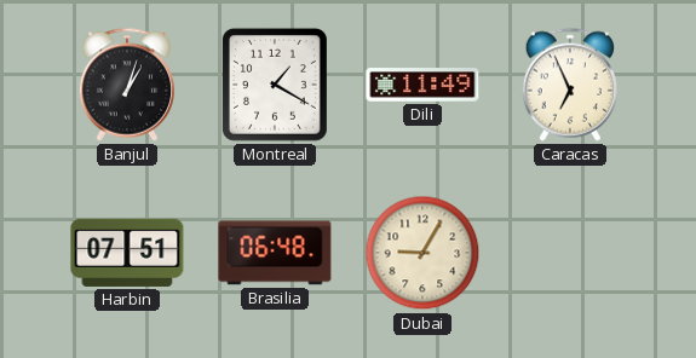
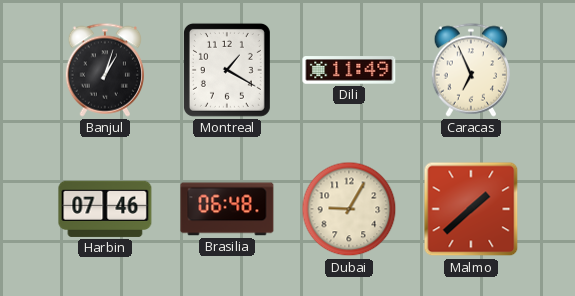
Harbin: 07:51 -> 07:46 (105, 209)
Malmo: none -> 1:38 (471, 209)
